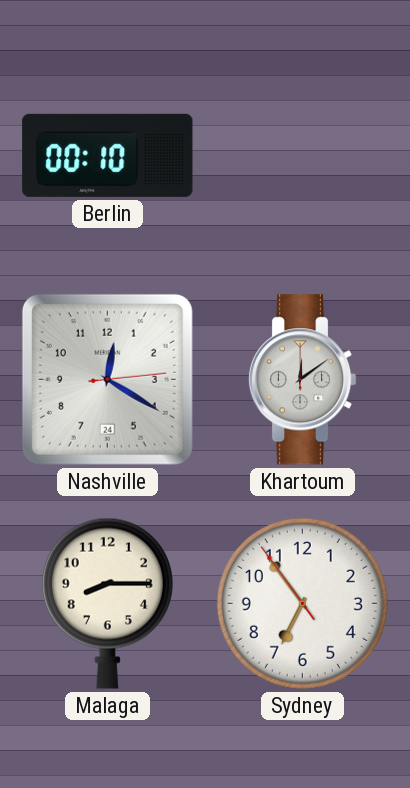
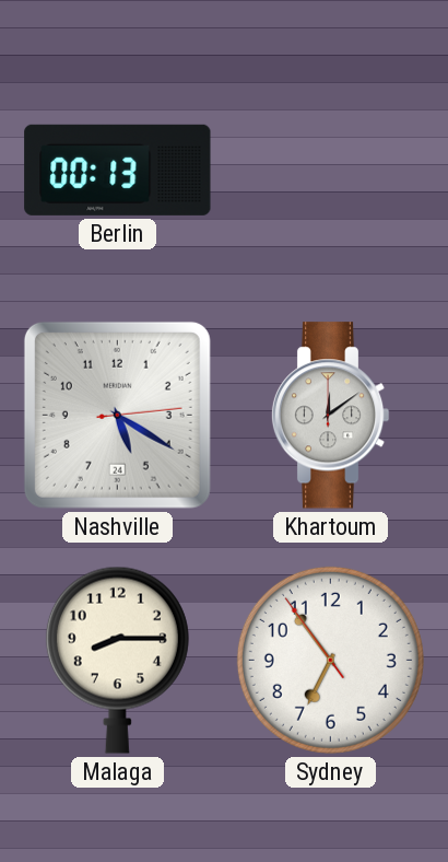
Berlin: 00:10 -> 00:13 (118, 170)
Nashville: 12:20 -> 5:20 (117, 415)
